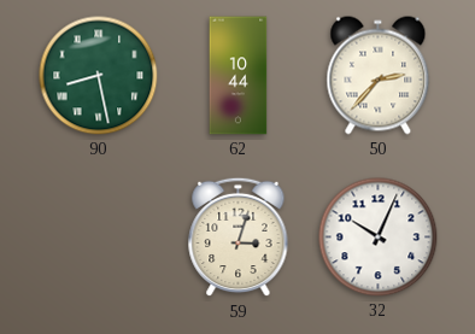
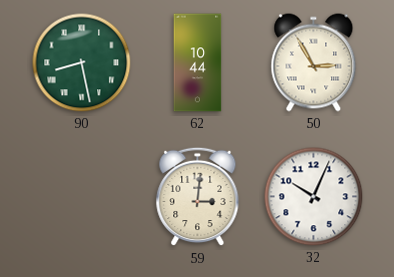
50: 2:37 -> 2:55 (314, 63)
59: 3:03 -> 3:01 (198, 197)
